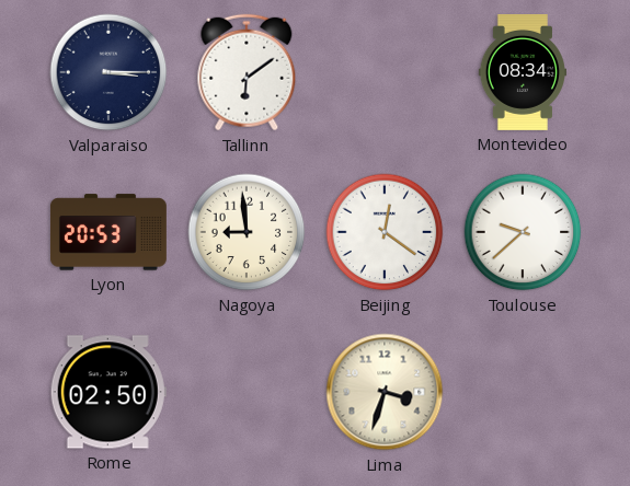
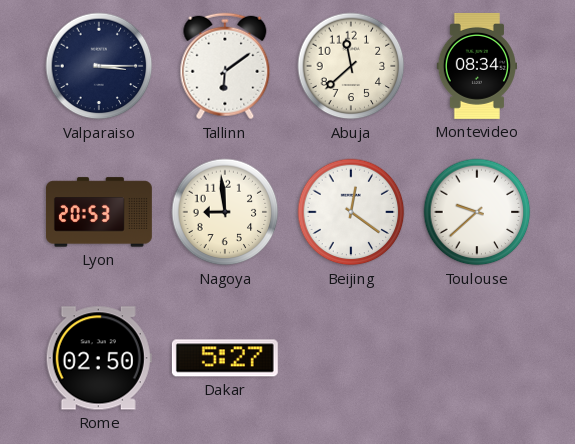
Abuja: none -> 11:38 (351, 66)
Dakar: none -> 5:27 (225, 358)
Lima: 3:33 -> none (385, 392)
